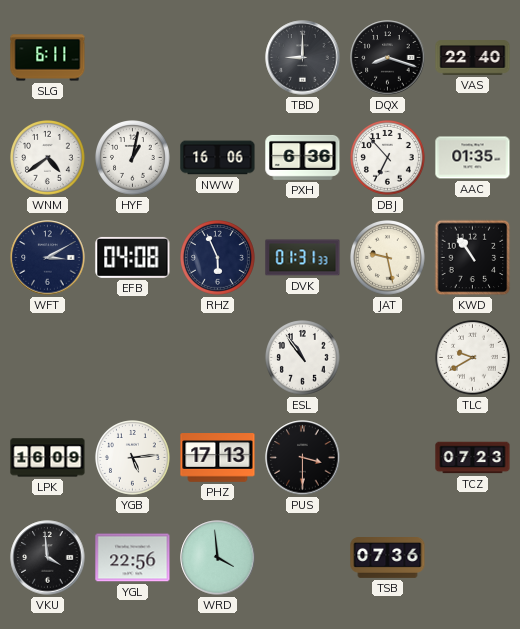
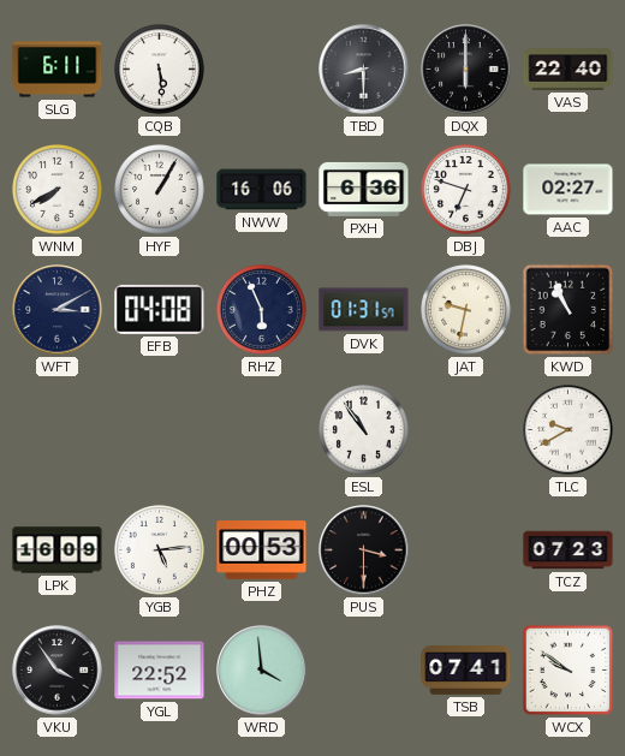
CQB: none -> 5:29 (160, 70)
TBD: 9:00 -> 8:30 (364, 70)
DQX: 8:18 -> 6:00 (466, 70)
WNM: 4:39 -> 7:40 (58, 190)
HYF: 1:02 -> 1:05 (160, 190)
DBJ: 6:53 -> 6:48 (466, 190)
AAC: 01:35 -> 02:27 (569, 190)
DVK: 01:31:33 -> 01:31:57 (364, 310)
JAT: 9:28 -> 9:32 (466, 310)
KWD: 10:54 -> 10:56 (569, 310)
PHZ: 17:13 -> 00:53 (262, 550)
VKU: 3:59 -> 3:54 (58, 671)
YGL: 22:56 -> 22:52 (160, 671)
TSB: 07:36 -> 07:41 (466, 671)
WCX: none -> 9:51 (569, 671)
